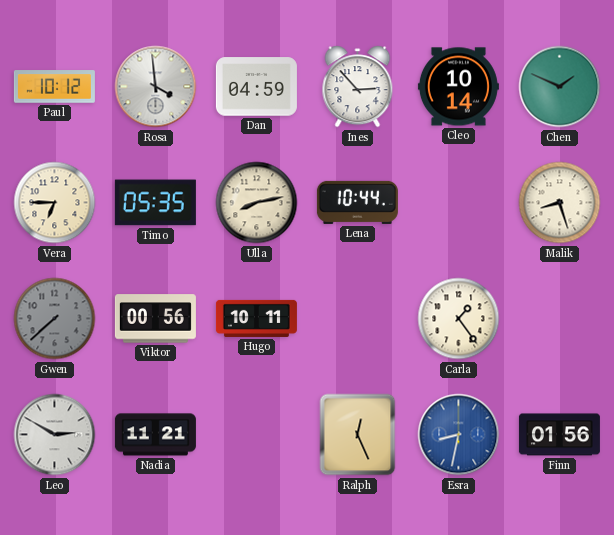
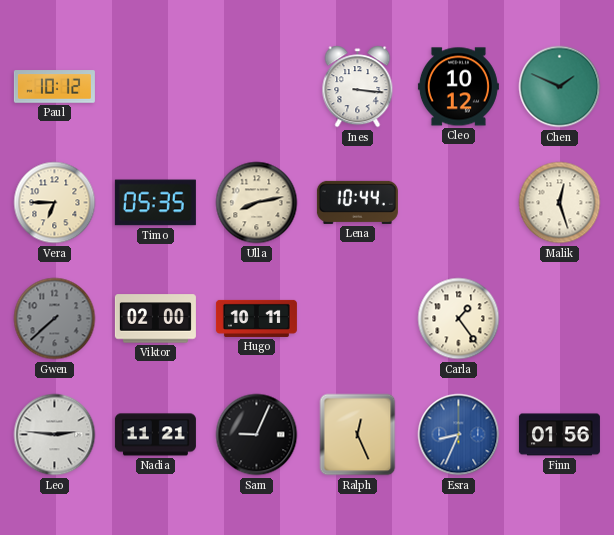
Rosa: 3:59 -> none (156, 87)
Dan: 04:59 -> none (256, 87)
Ines: 2:53 -> 3:16 (358, 87)
Cleo: 10:14 -> 10:12 (458, 87)
Malik: 8:27 -> 12:27 (560, 203)
Viktor: 00:56 -> 02:00 (155, 319)
Leo: 2:50 -> 2:46 (55, 435)
Sam: none -> 9:04 (257, 435)
Esra: 8:32 -> 8:34 (459, 435)
